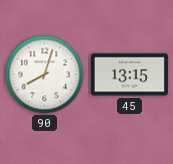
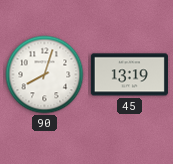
45: 13:15 -> 13:19 (129, 75)
